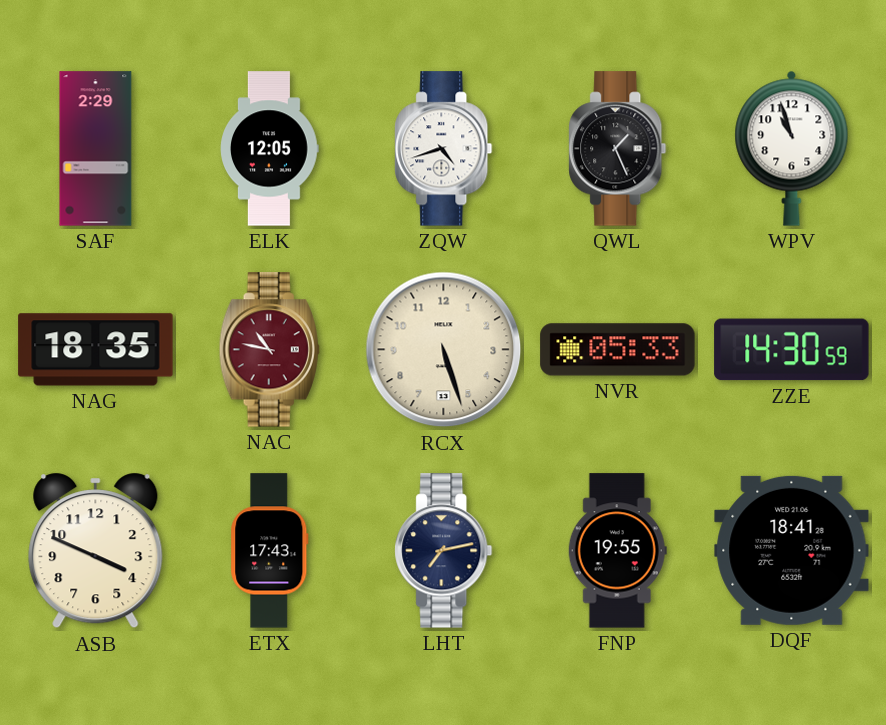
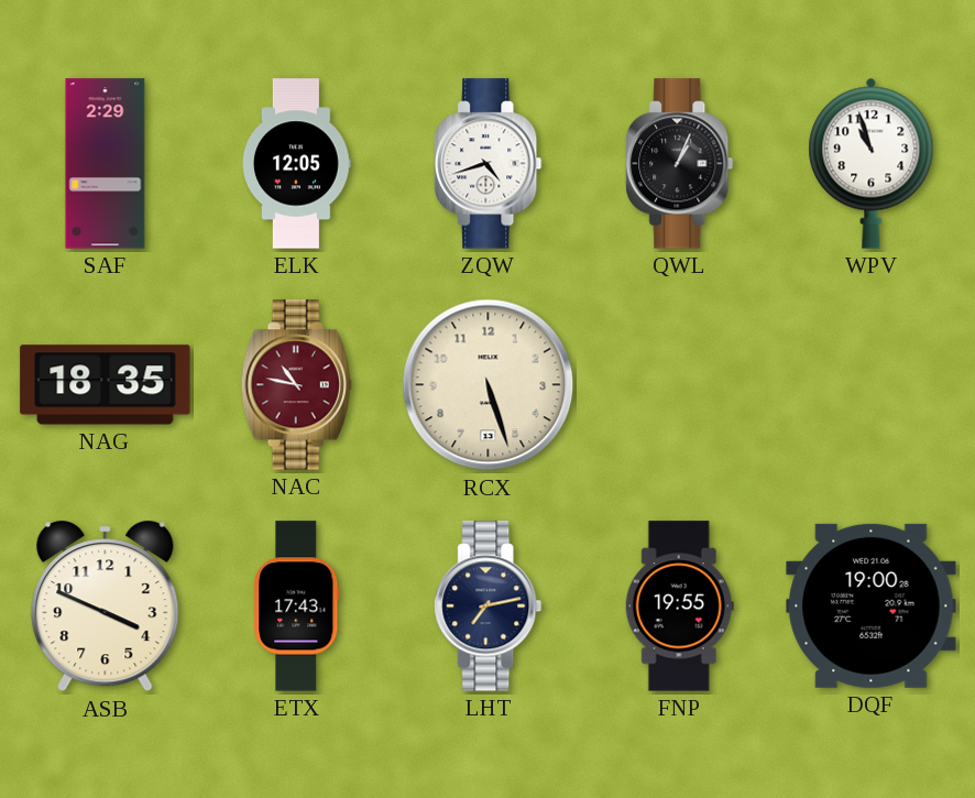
QWL: 1:26 -> 1:04 (680, 164)
NVR: 05:33 -> none (618, 350)
ZZE: 14:30 -> none (792, 350)
DQF: 18:41 -> 19:00 (872, 605)
